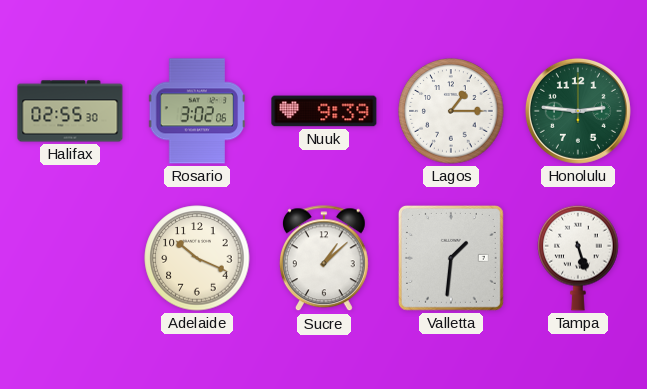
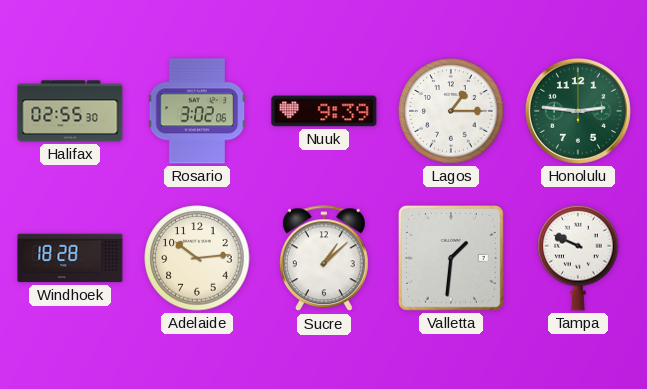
Windhoek: none -> 18:28 (70, 258)
Adelaide: 10:19 -> 10:14 (197, 258)
Tampa: 5:27 -> 9:49 (578, 258)
